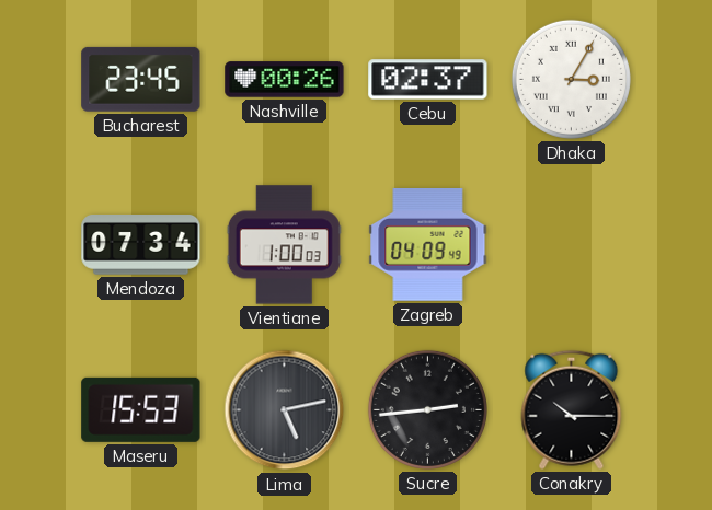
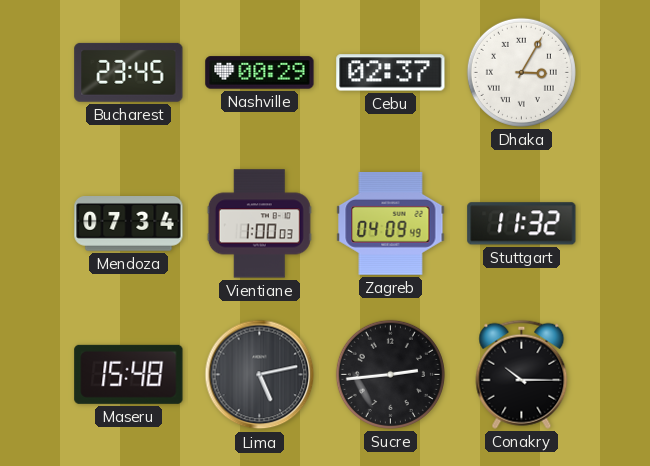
Nashville: 00:26 -> 00:29 (260, 73)
Stuttgart: none -> 11:32 (522, 224)
Maseru: 15:53 -> 15:48 (129, 374)
